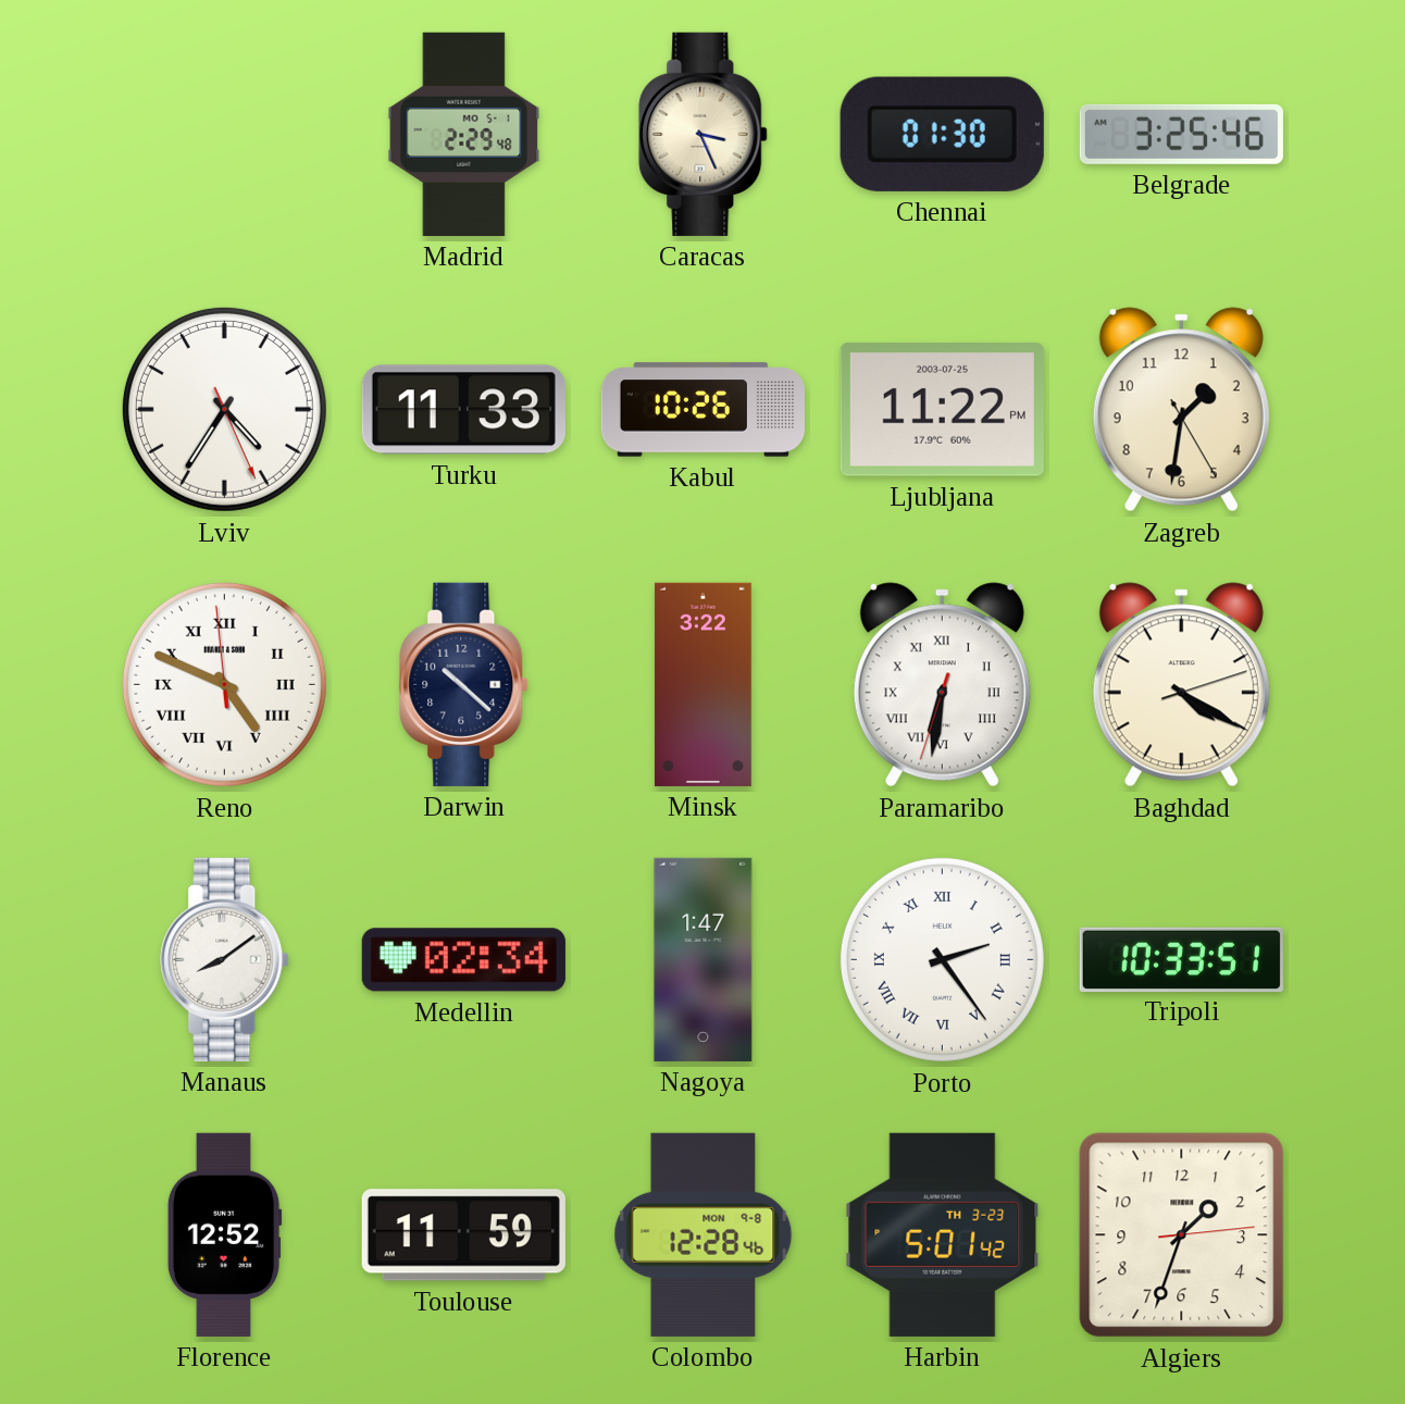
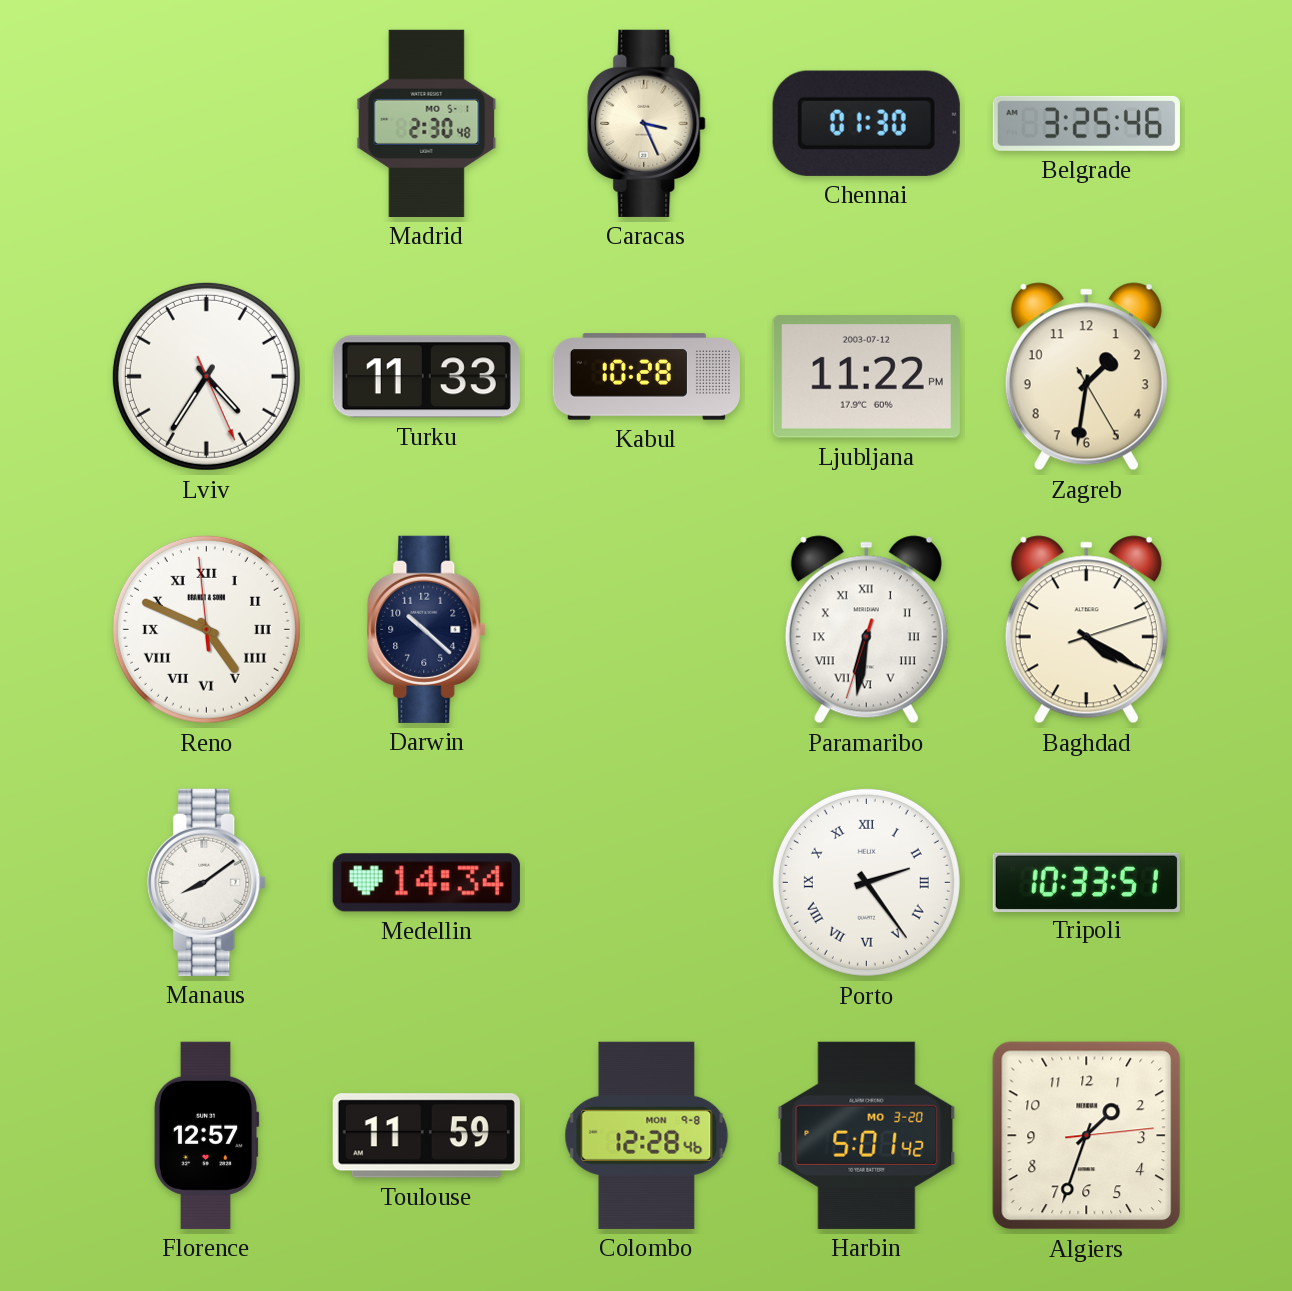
Madrid: 2:29 -> 2:30 (427, 123)
Kabul: 10:26 -> 10:28 (646, 377)
Ljubljana date: 2003-07-25 -> 2003-07-12 (866, 377)
Minsk: 3:22 -> none (702, 684)
Medellin: 02:34 -> 14:34 (426, 883)
Nagoya: 1:47 -> none (704, 959)
Florence: 12:52 -> 12:57 (206, 1135)
Harbin date: TH 3-23 -> MO 3-20 (867, 1135)
